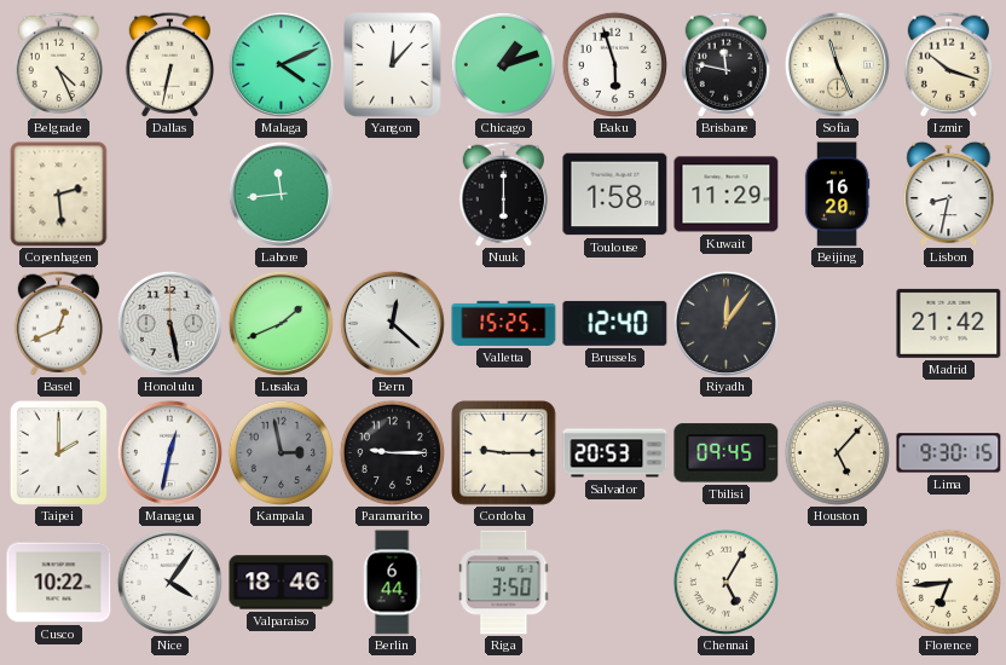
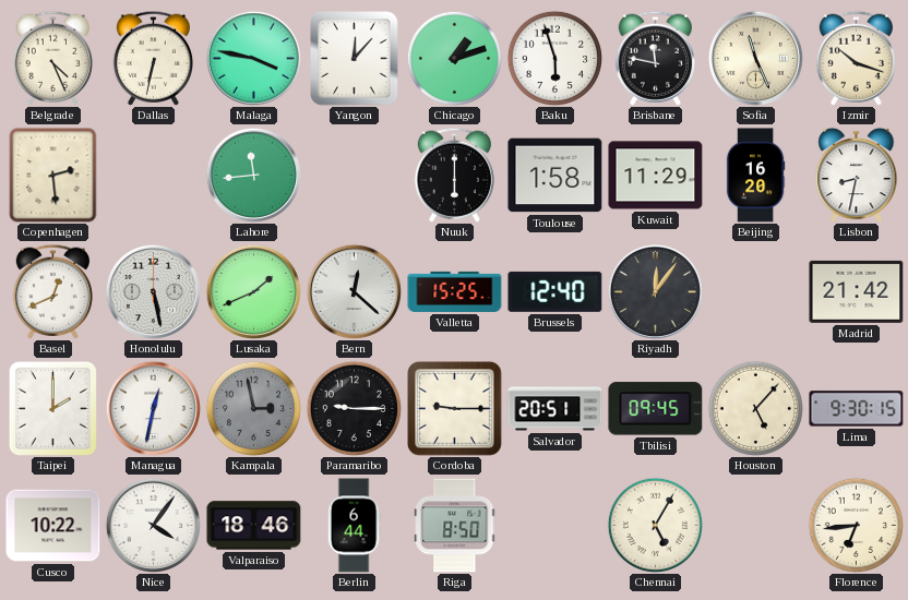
Malaga: 4:11 -> 3:47 (253, 58)
Salvador: 20:53 -> 20:51 (555, 409)
Riga: 3:50 -> 8:50 (455, 526)
